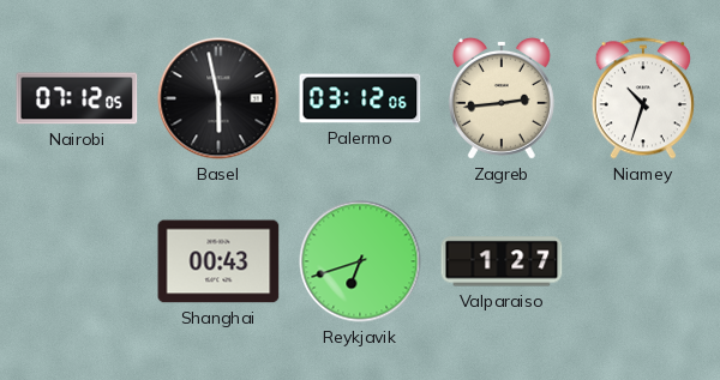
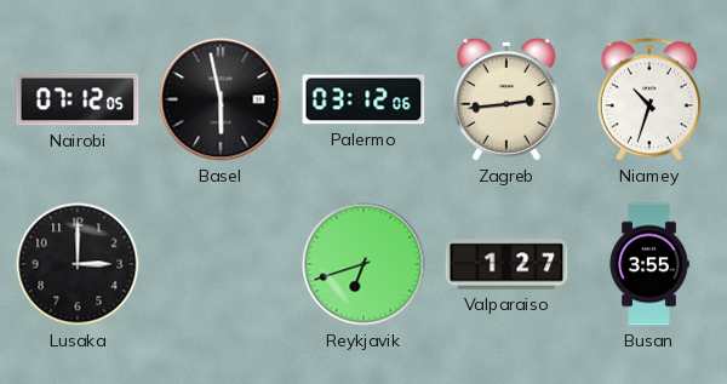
Lusaka: none -> 3:00 (78, 264)
Shanghai: 00:43 -> none (218, 261)
Busan: none -> 3:55 (649, 264)
